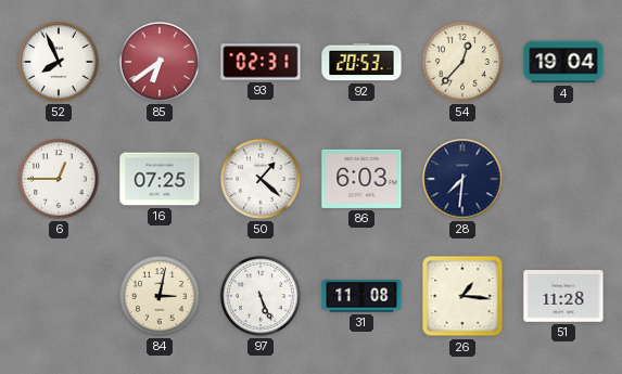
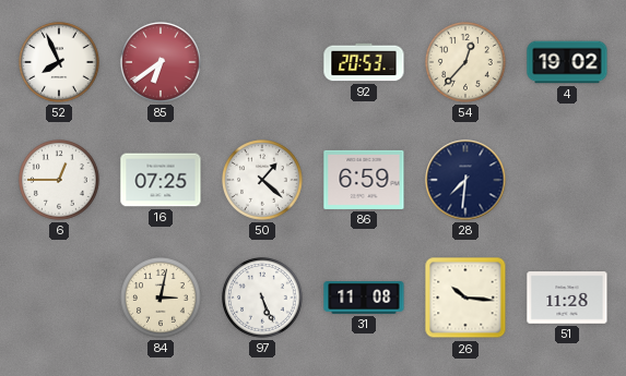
93: 02:31 -> none (261, 62)
4: 19:04 -> 19:02 (567, 62)
86: 6:03 -> 6:59 (364, 180)
26: 1:16 -> 10:16 (465, 298)
